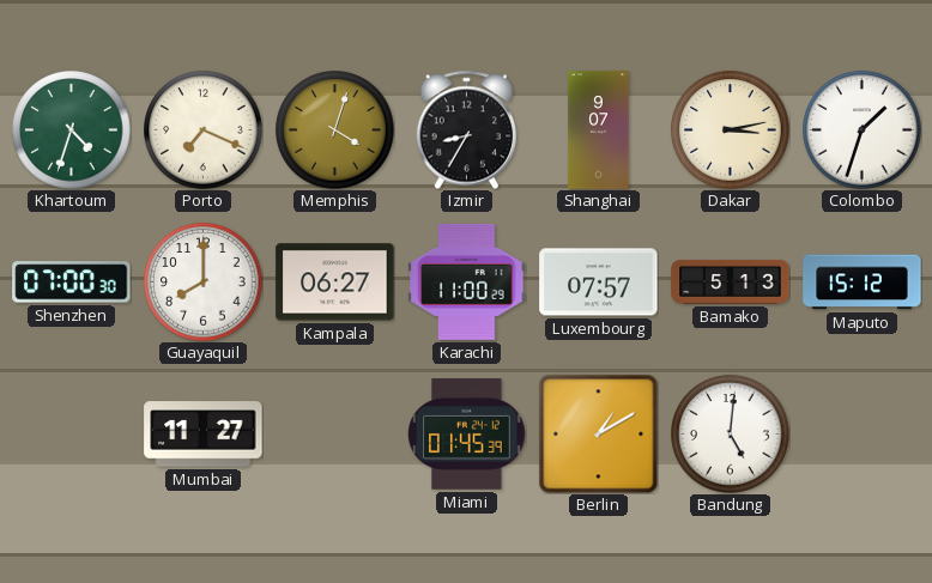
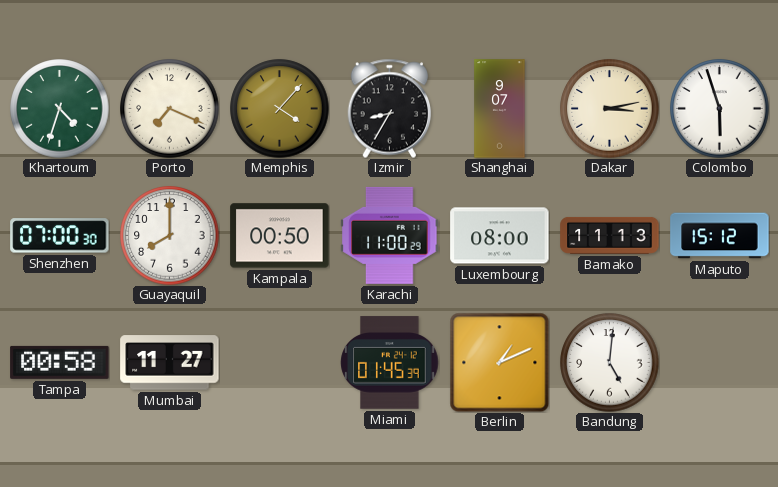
Memphis: 4:03 -> 4:07 (280, 109)
Colombo: 1:33 -> 5:57 (720, 109)
Kampala: 06:27 -> 00:50 (280, 236)
Luxembourg: 07:57 -> 08:00 (500, 236)
Bamako: 5:13 -> 11:13 (610, 235)
Tampa: none -> 00:58 (60, 362)
Berlin: 1:10 -> 1:11 (499, 362)
